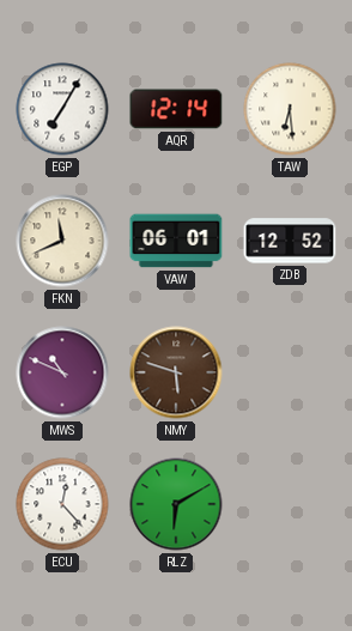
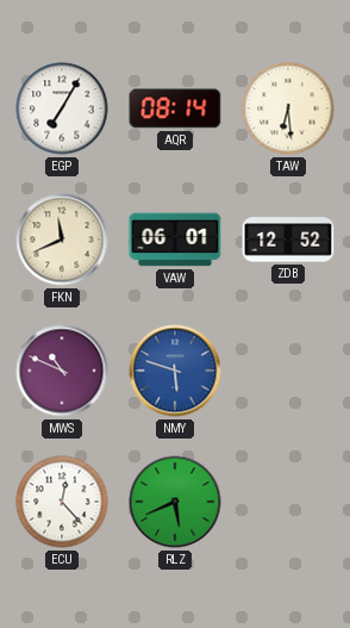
AQR: 12:14 -> 08:14 (175, 108)
NMY dial: brown -> blue (175, 371)
RLZ: 6:10 -> 5:41 (175, 502)
